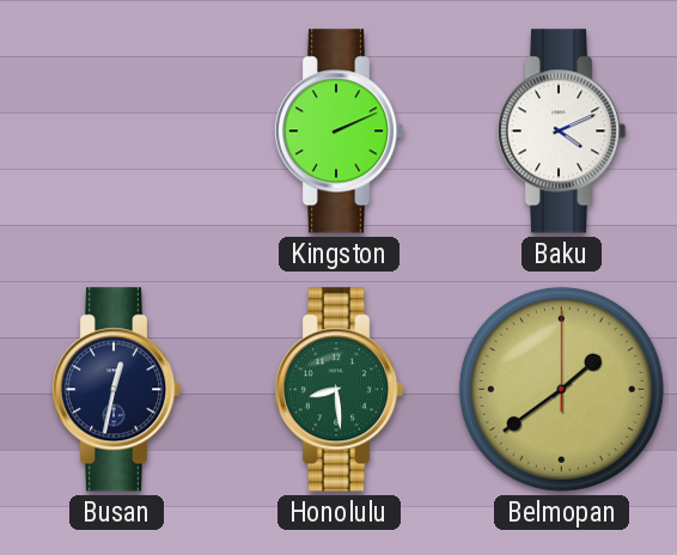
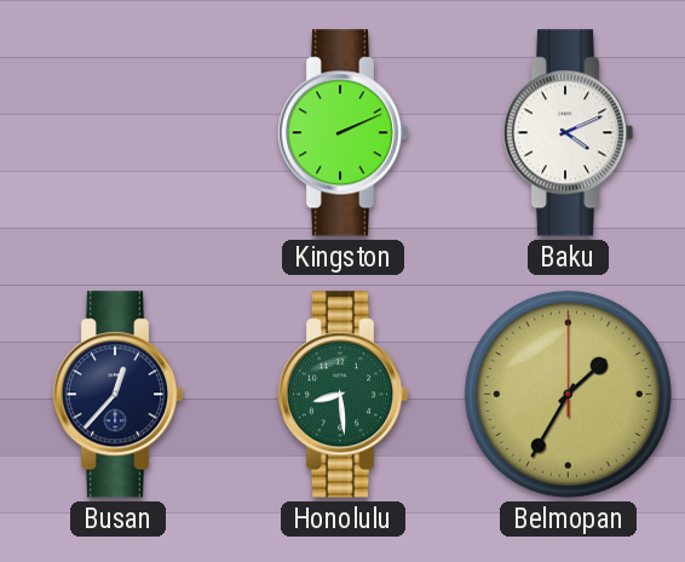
Busan: 12:32 -> 12:37 (117, 395)
Belmopan: 1:39 -> 1:35 (568, 394)
